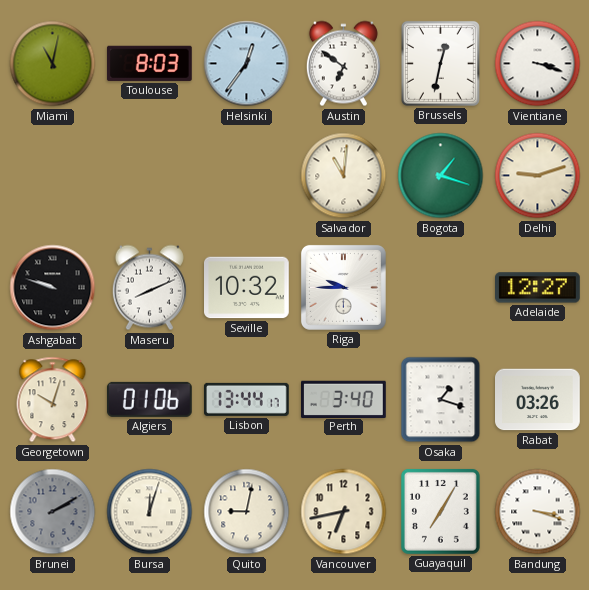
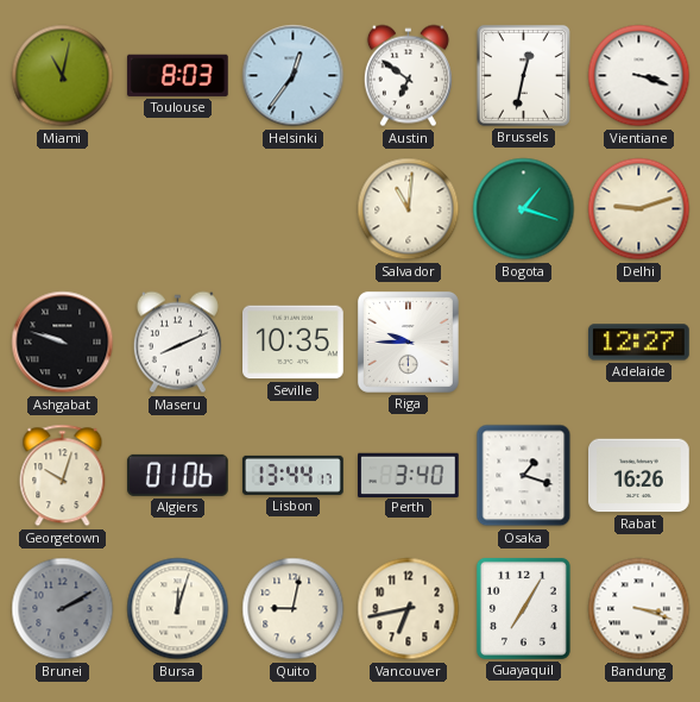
Seville: 10:32 -> 10:35 (294, 343)
Rabat: 03:26 -> 16:26 (639, 476)
